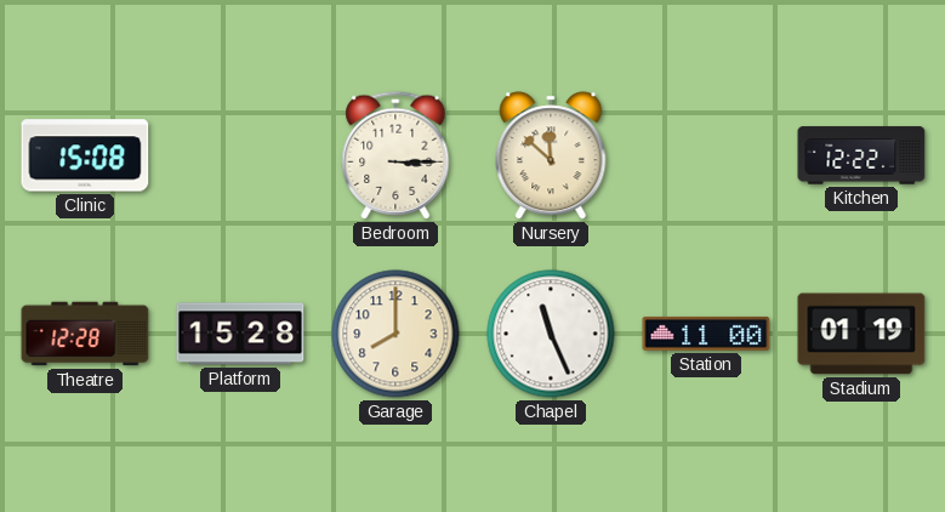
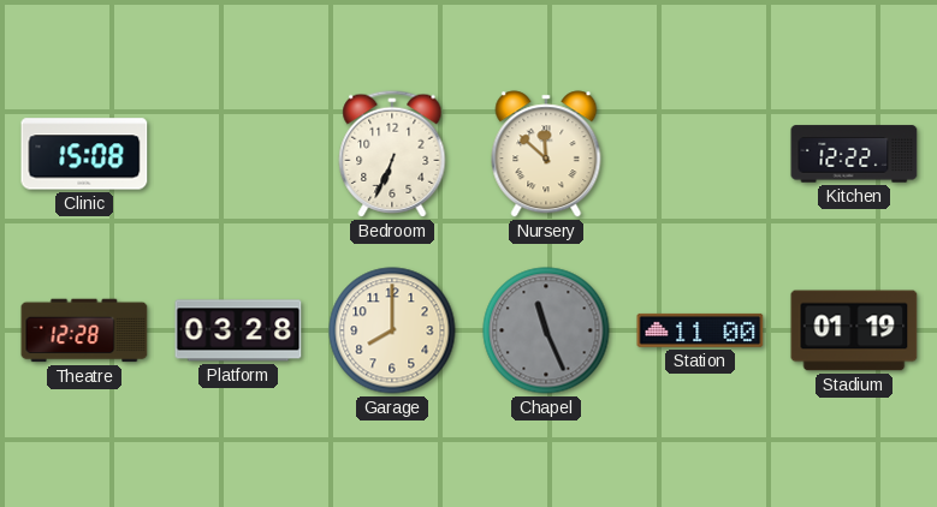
Bedroom: 3:15 -> 6:34 (392, 154)
Platform: 15:28 -> 03:28 (238, 330)
Chapel dial: white -> grey (546, 330)
